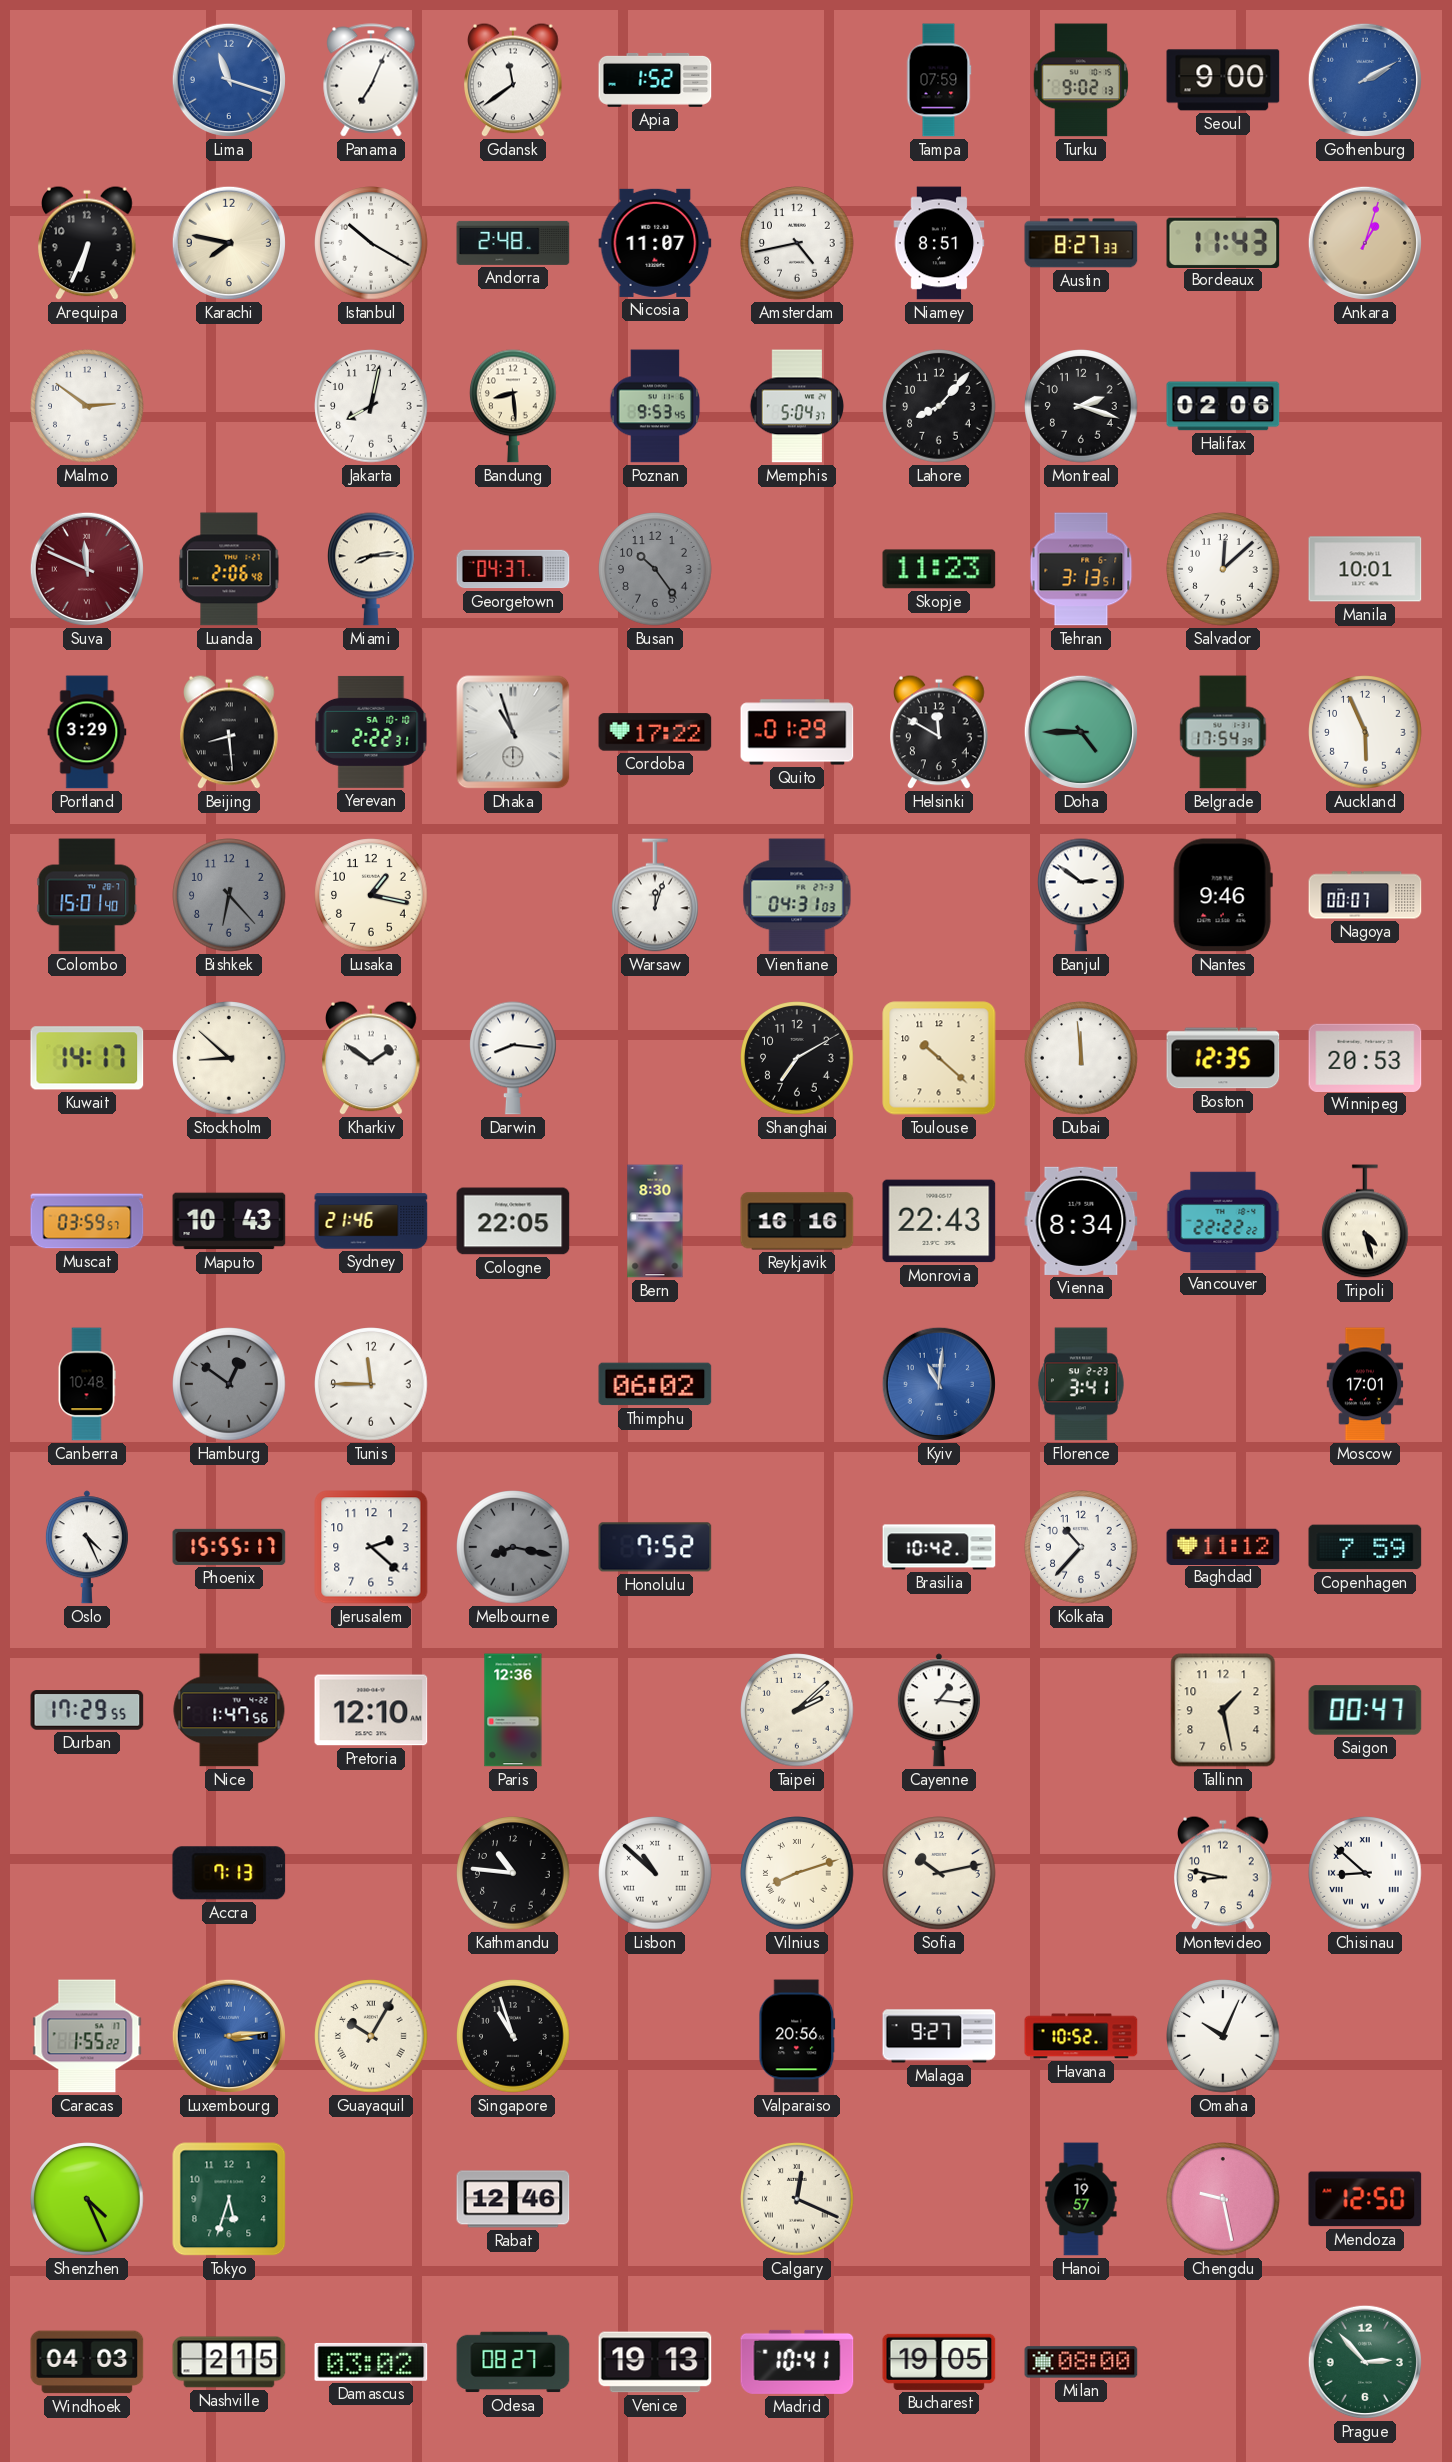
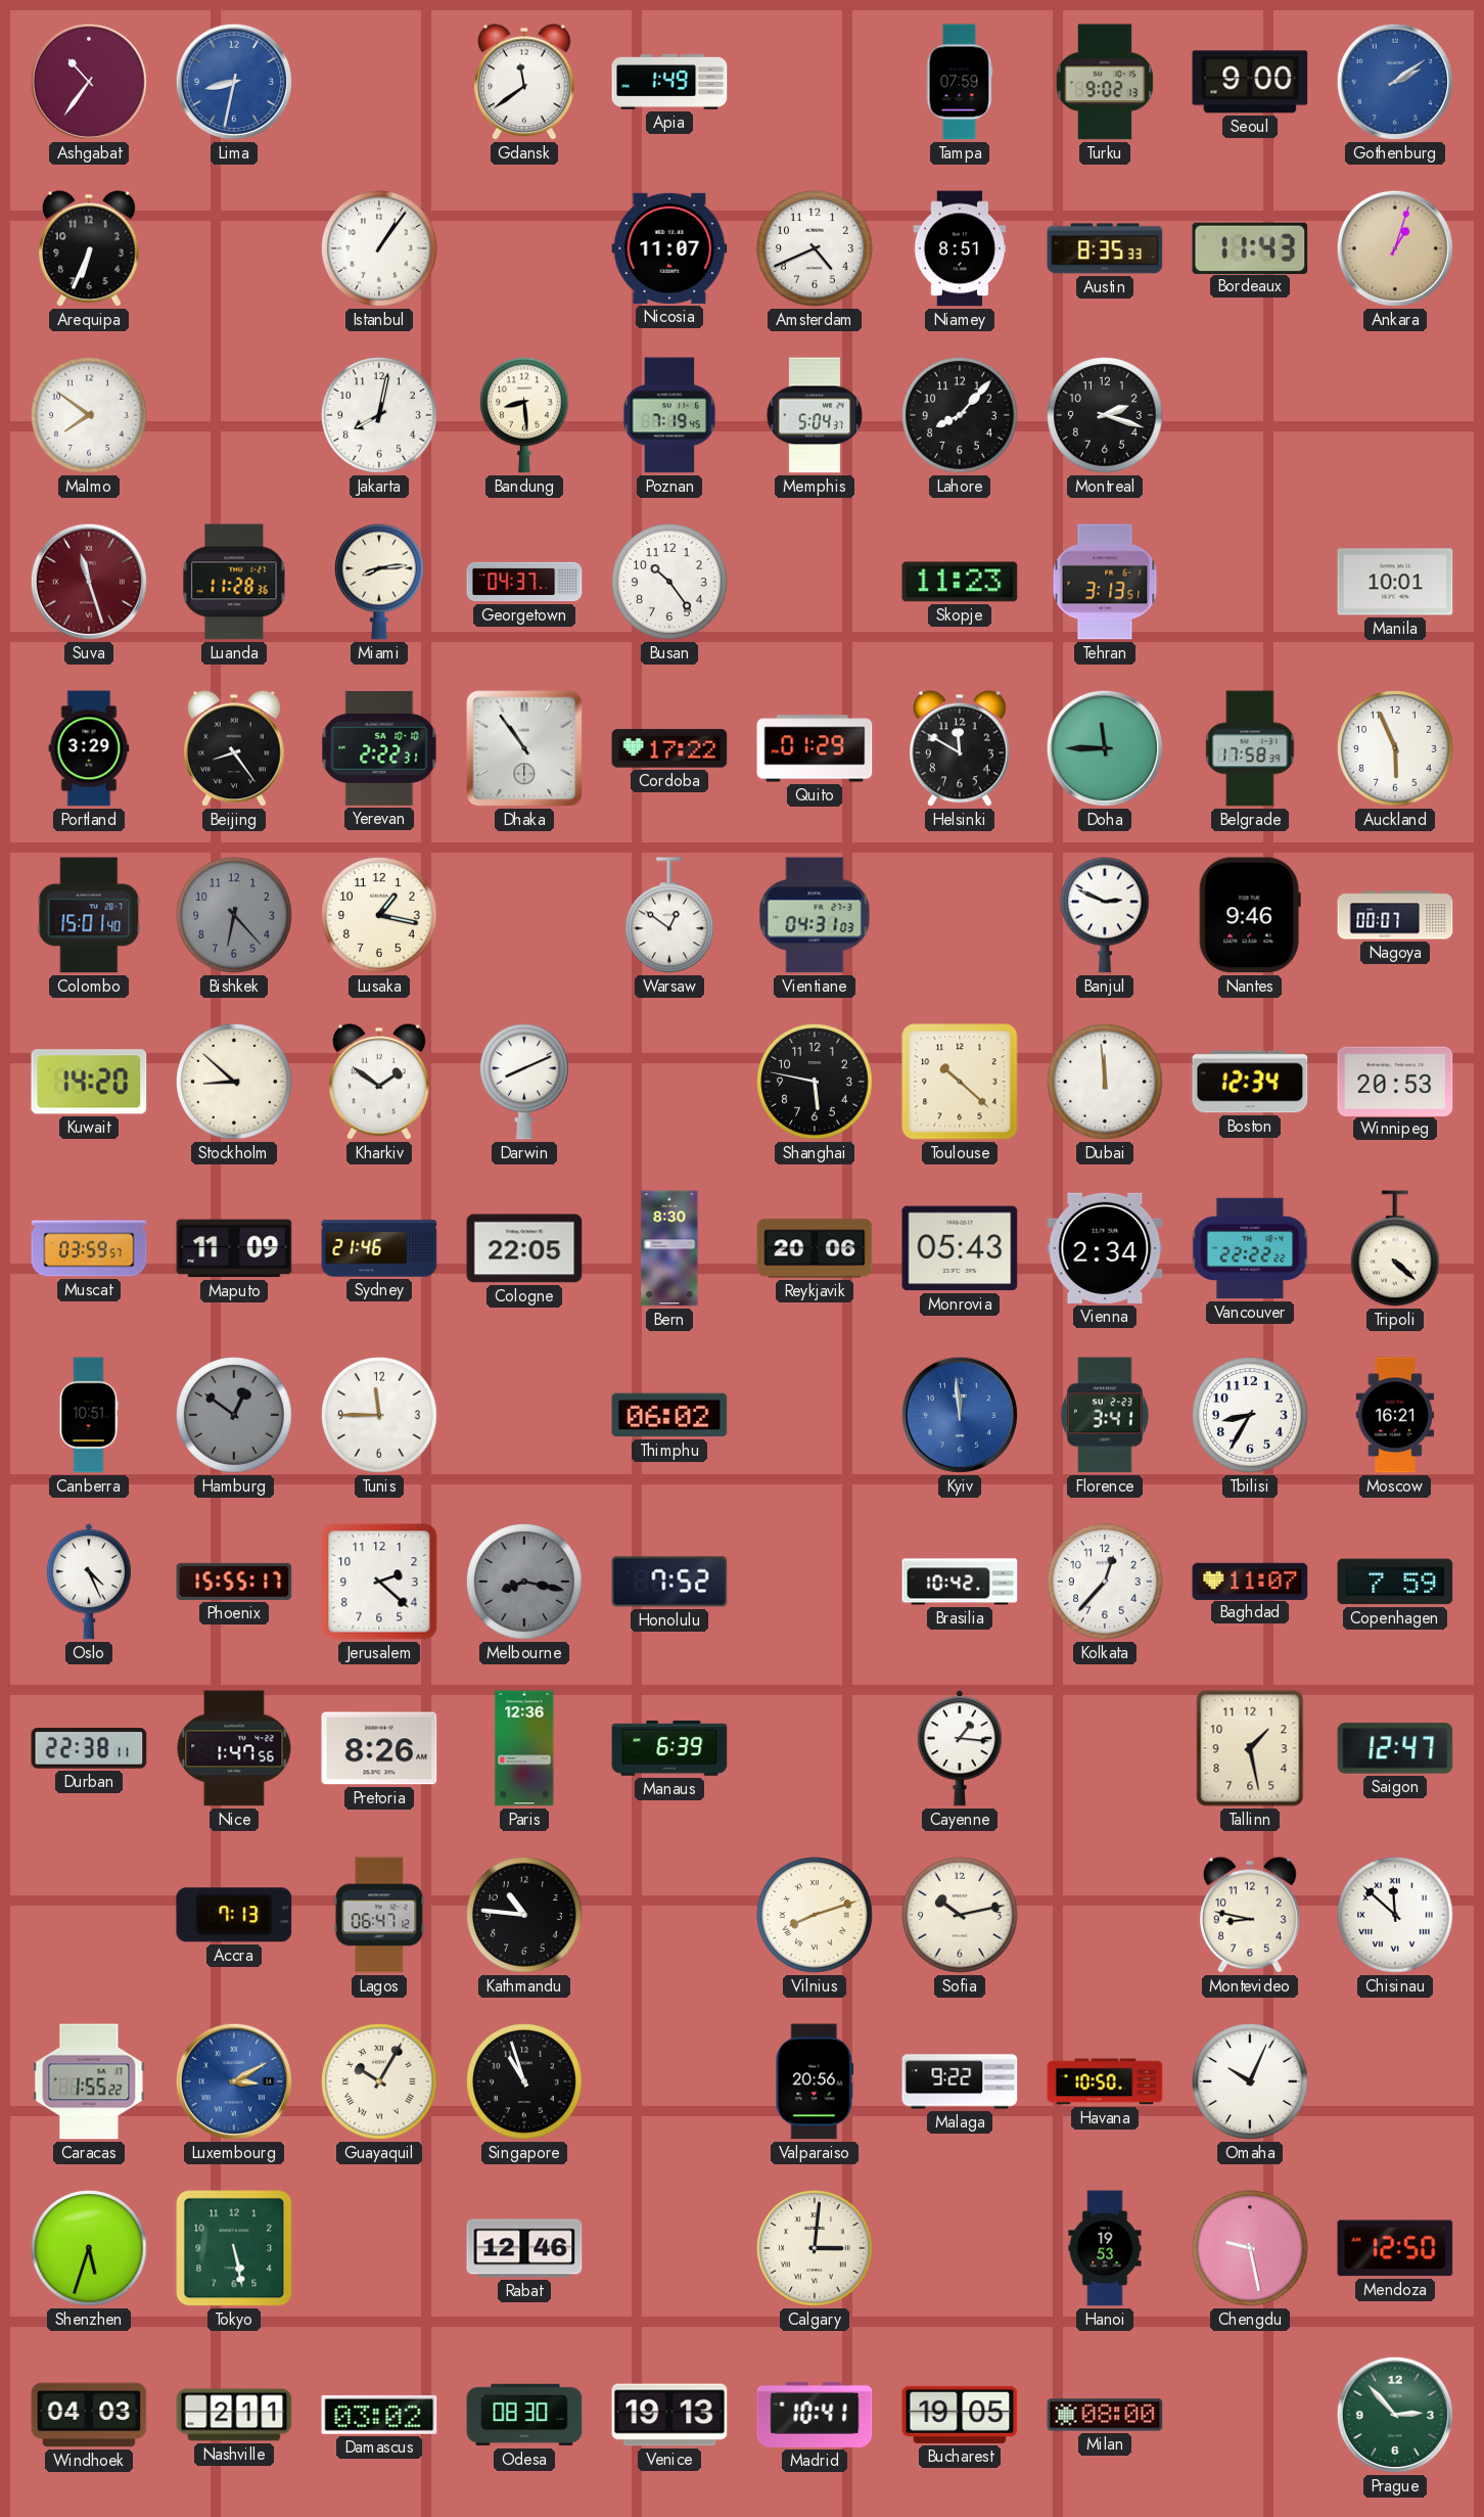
Ashgabat: none -> 10:36 (89, 82)
Lima: 11:18 -> 8:32 (234, 82)
Panama: 7:04 -> none (371, 80)
Apia: 1:52 -> 1:49 (669, 82)
Gothenburg: 2:10 -> 2:09 (1395, 82)
Karachi: 7:47 -> none (229, 243)
Istanbul: 10:20 -> 1:06 (379, 248)
Andorra: 2:48 -> none (513, 243)
Amsterdam: 4:43 -> 4:41 (815, 248)
Austin: 8:27 -> 8:35 (1105, 248)
Malmo: 2:51 -> 7:51 (89, 415)
Poznan: 9:53 -> 7:19 (669, 415)
Halifax: 02:06 -> none (1223, 406)
Suva: 11:49 -> 11:27 (89, 582)
Luanda: 2:06 -> 11:28 (234, 582)
Busan dial: grey -> white (669, 582)
Salvador: 12:08 -> none (1223, 569)
Beijing: 8:29 -> 8:24 (234, 748)
Dhaka: 10:57 -> 10:54 (524, 748)
Doha: 4:45 -> 11:45 (1105, 748)
Belgrade: 17:54 -> 17:58 (1250, 748)
Warsaw: 12:03 -> 12:51 (670, 915)
Banjul: 2:51 -> 2:49 (1106, 915)
Kuwait: 14:17 -> 14:20 (89, 1082)
Darwin: 8:16 -> 8:11 (525, 1082)
Shanghai: 7:10 -> 5:47 (815, 1082)
Boston: 12:35 -> 12:34 (1250, 1082)
Maputo: 10:43 -> 11:09 (234, 1248)
Reykjavik: 16:16 -> 20:06 (815, 1248)
Monrovia: 22:43 -> 05:43 (960, 1248)
Vienna: 8:34 -> 2:34 (1105, 1248)
Tripoli: 4:27 -> 4:22 (1396, 1248)
Canberra: 10:48 -> 10:51 (89, 1415)
Kyiv: 11:01 -> 11:59 (960, 1415)
Tbilisi: none -> 8:35 (1250, 1415)
Moscow: 17:01 -> 16:21 (1395, 1415)
Kolkata: 10:37 -> 12:37 (1105, 1582)
Baghdad: 11:12 -> 11:07 (1250, 1581)
Durban: 17:29 -> 22:38 (89, 1748)
Pretoria: 12:10 -> 8:26 (379, 1748)
Manaus: none -> 6:39 (669, 1748)
Taipei: 2:08 -> none (797, 1710)
Saigon: 00:47 -> 12:47 (1395, 1748)
Lagos: none -> 06:47 (379, 1915)
Lisbon: 10:52 -> none (655, 1873)
Chisinau: 8:52 -> 11:52 (1395, 1915)
Luxembourg: 3:14 -> 3:10 (234, 2081)
Malaga: 9:27 -> 9:22 (960, 2081)
Havana: 10:52 -> 10:50 (1105, 2081)
Shenzhen: 4:26 -> 5:33 (89, 2248)
Tokyo: 5:33 -> 5:28 (234, 2248)
Calgary: 12:19 -> 3:01 (815, 2248)
Hanoi: 19:57 -> 19:53 (1105, 2248)
Nashville: 2:15 -> 2:11 (234, 2415)
Odesa: 08:27 -> 08:30 (524, 2415)
